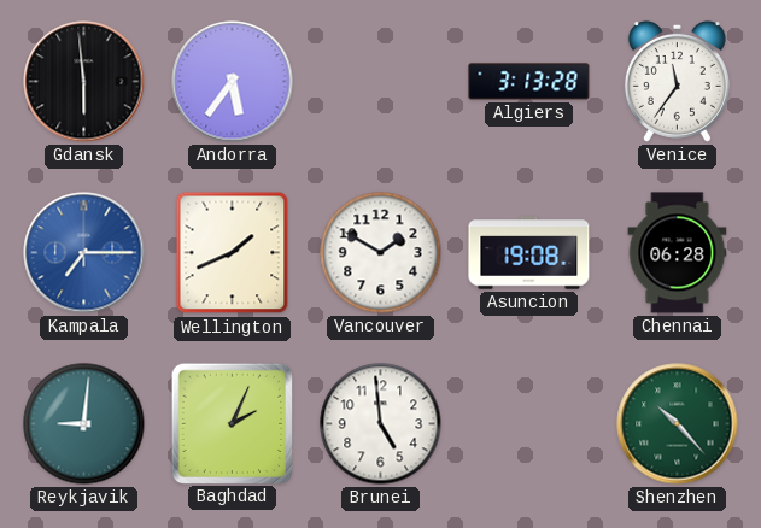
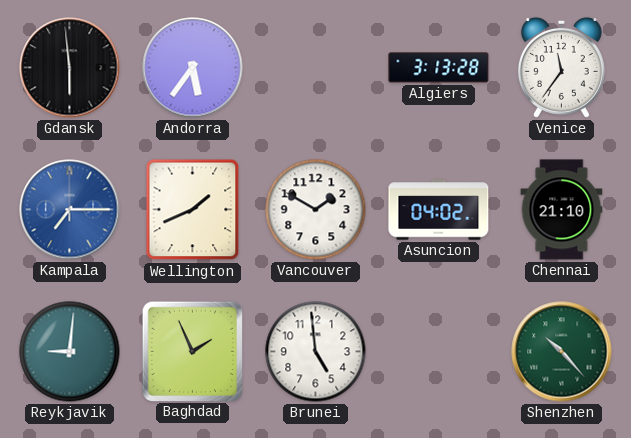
Asuncion: 19:08 -> 04:02 (439, 210)
Chennai: 06:28 -> 21:10 (562, 210)
Baghdad: 2:04 -> 1:56 (192, 351)
